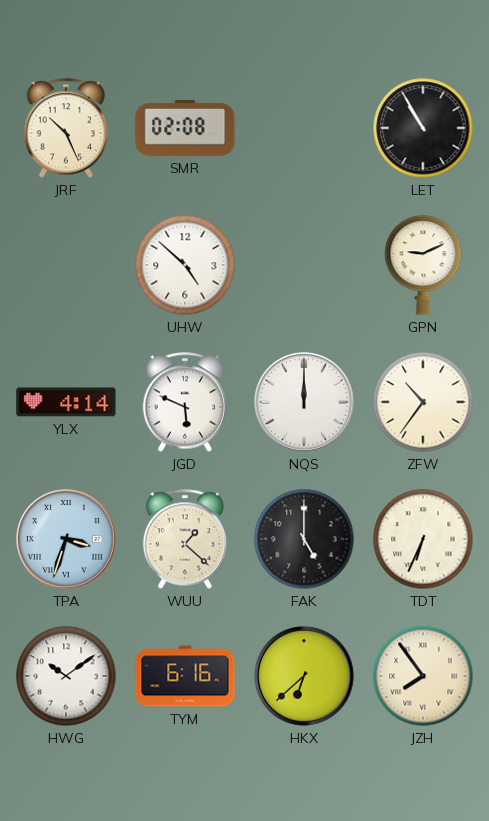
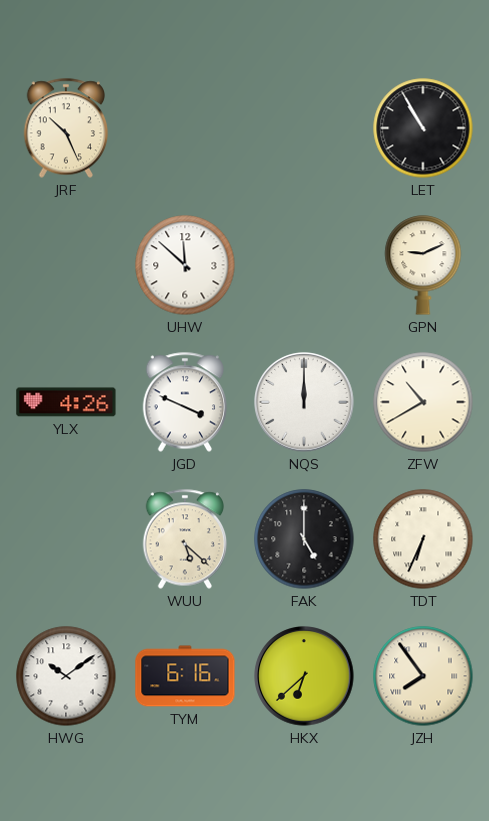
SMR: 02:08 -> none (185, 128)
UHW: 4:52 -> 11:52 (185, 265)
YLX: 4:14 -> 4:26 (66, 402)
JGD: 5:49 -> 3:49 (185, 402)
ZFW: 10:36 -> 10:40 (423, 402)
TPA: 3:33 -> none (66, 539)
WUU: 1:22 -> 5:22 (185, 539)
